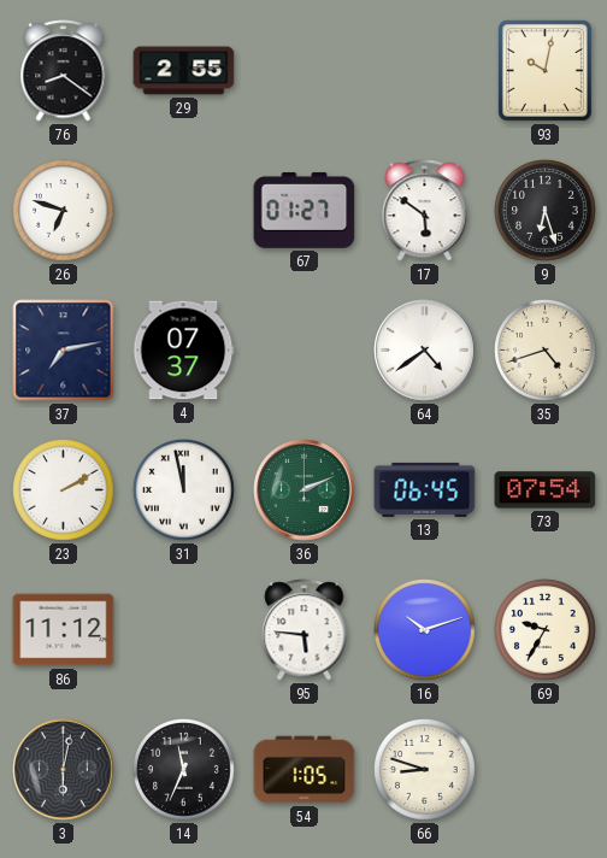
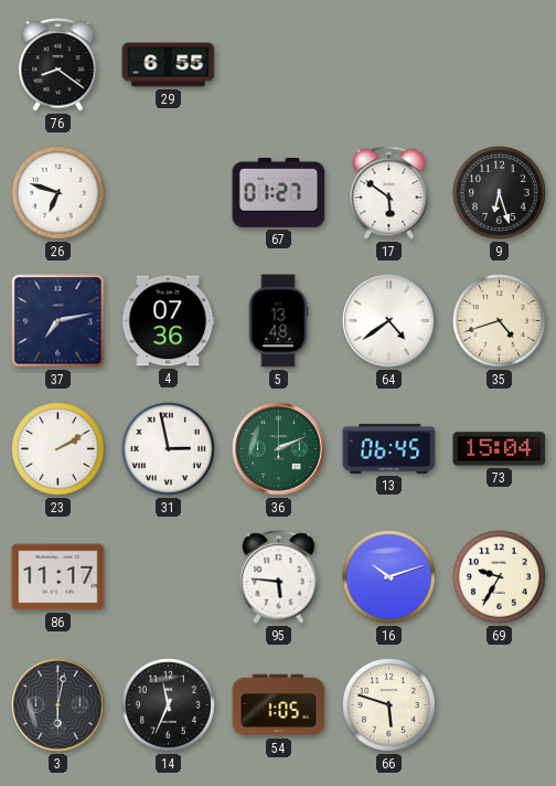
29: 2:55 -> 6:55 (169, 65)
93: 10:02 -> none (544, 70)
4: 07:37 -> 07:36 (168, 321)
5: none -> 13:48 (278, 321)
31: 11:58 -> 2:58 (169, 449)
73: 07:54 -> 15:04 (500, 449)
86: 11:12 -> 11:17 (58, 577)
66: 8:48 -> 5:48 (389, 705)
